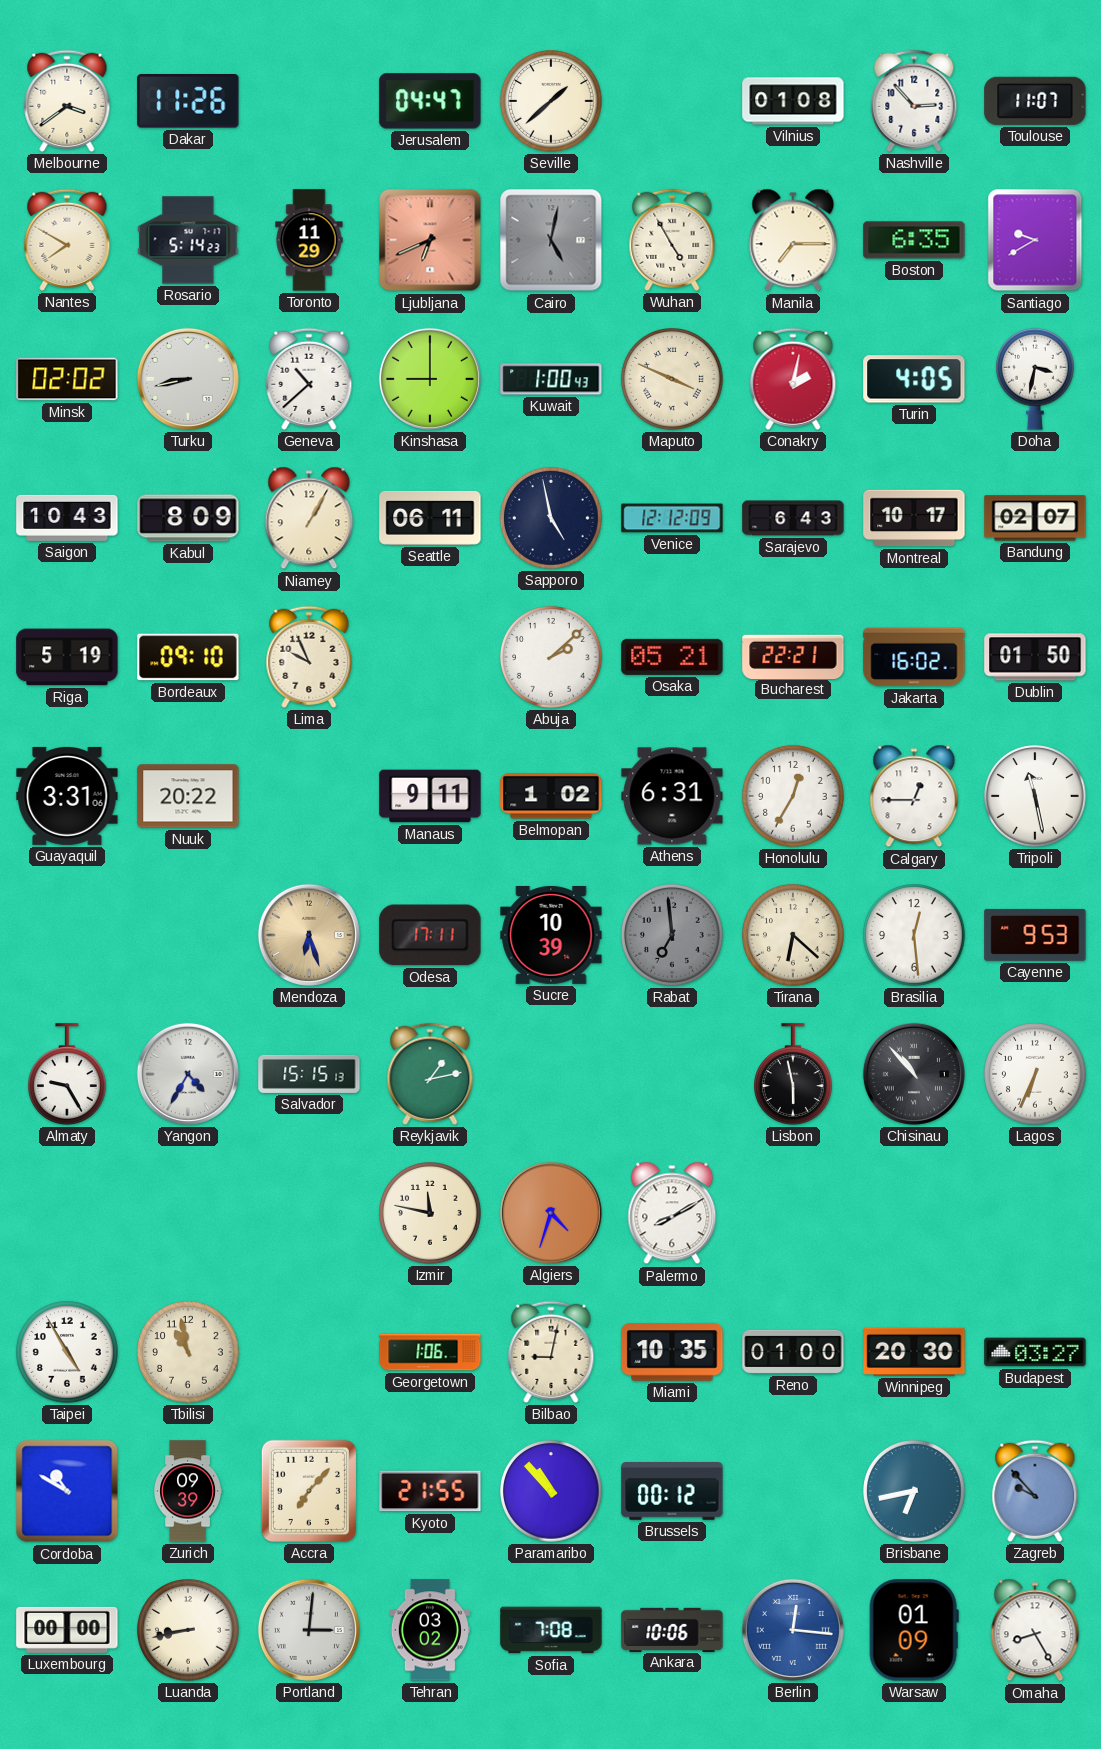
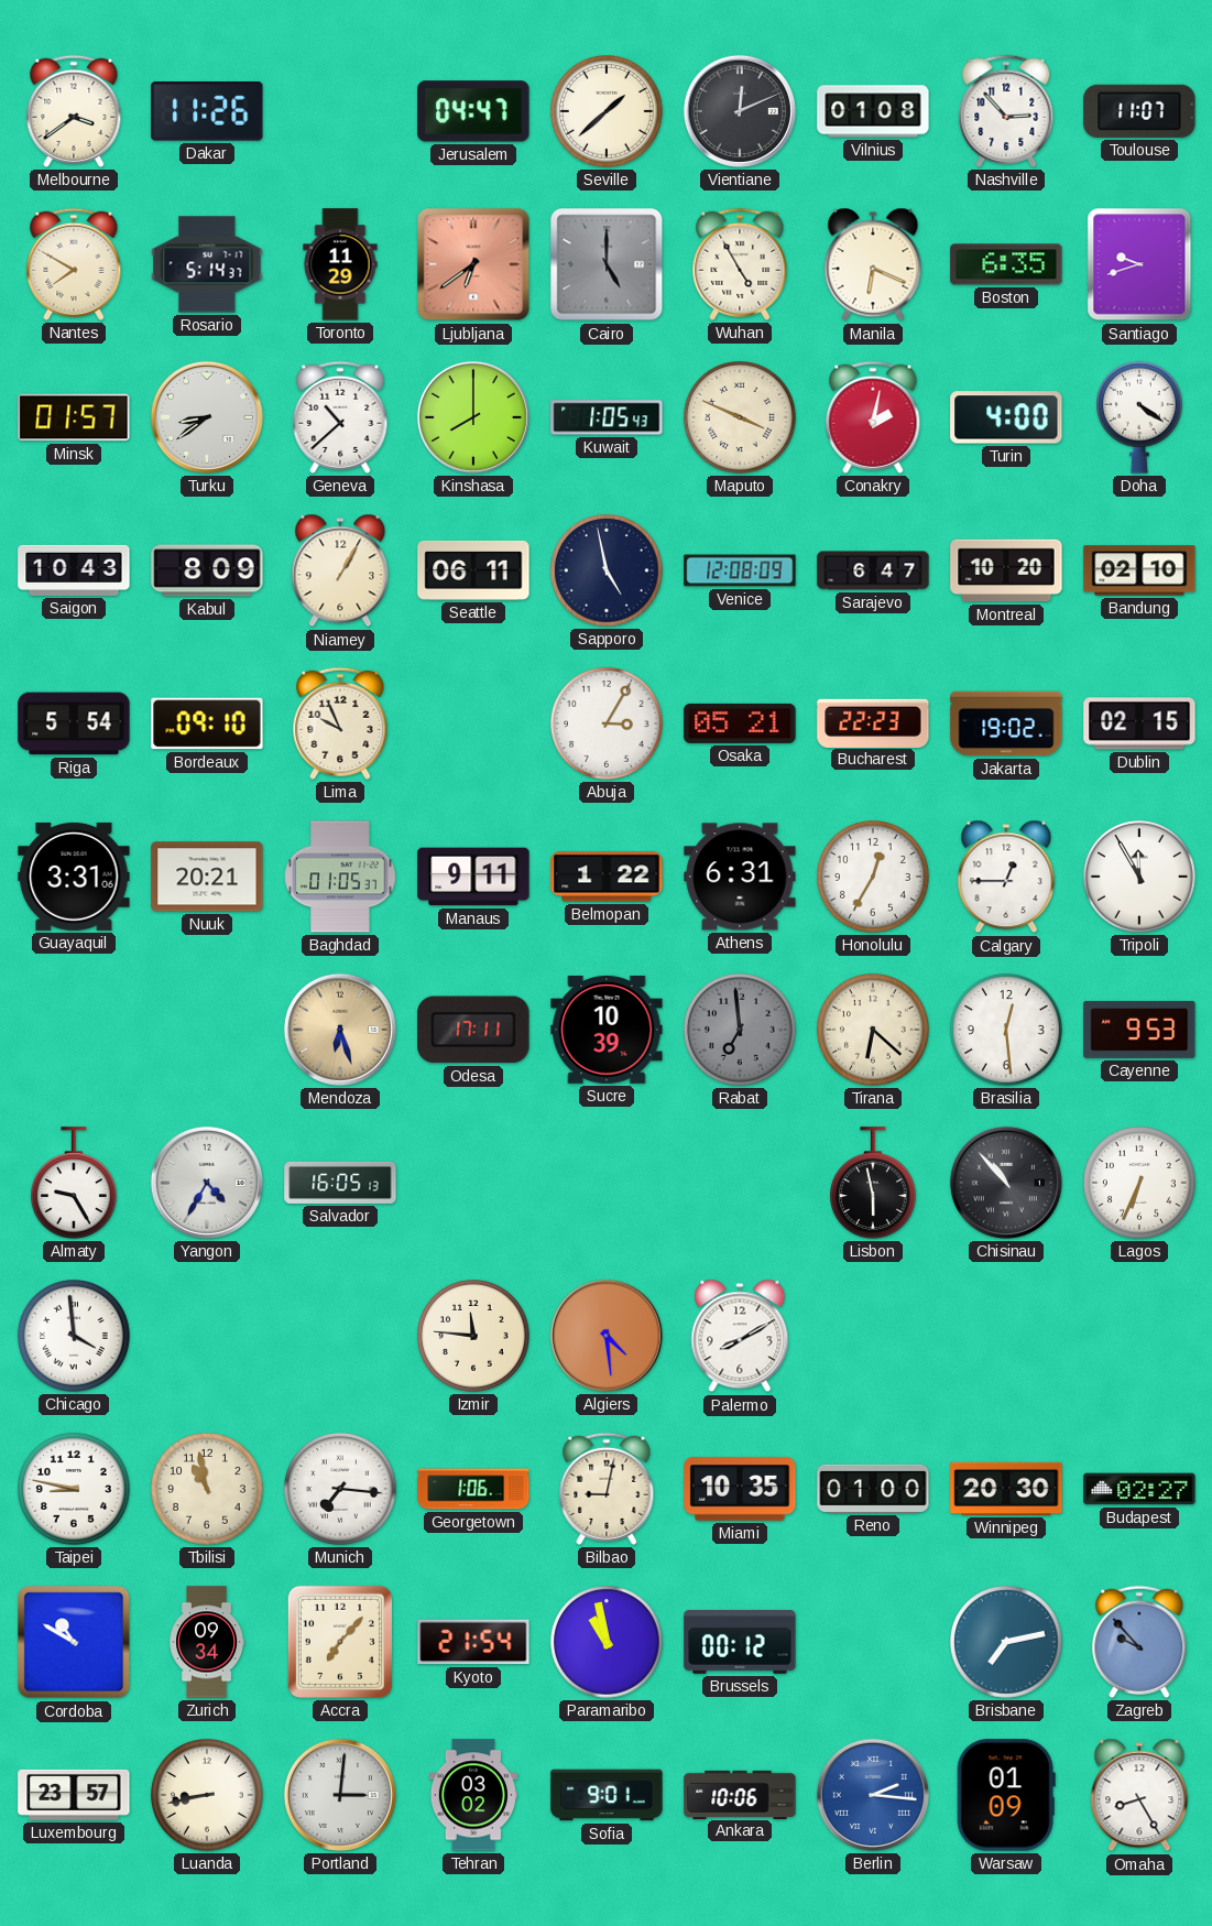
Vientiane: none -> 12:11 (740, 111)
Rosario: 5:14:23 -> 5:14:37 (207, 264)
Ljubljana: 6:41 -> 6:39 (473, 264)
Cairo: 5:02 -> 5:00 (607, 264)
Manila: 7:15 -> 6:19 (873, 264)
Santiago: 9:40 -> 9:42 (1139, 264)
Minsk: 02:02 -> 01:57 (74, 417)
Turku: 8:43 -> 8:39 (207, 417)
Kinshasa: 9:00 -> 8:00 (473, 417)
Kuwait: 1:00 -> 1:05 (607, 417)
Turin: 4:05 -> 4:00 (1006, 417)
Doha: 3:32 -> 4:21 (1140, 417)
Venice: 12:12 -> 12:08 (740, 570)
Sarajevo: 6:43 -> 6:47 (873, 570)
Montreal: 10:17 -> 10:20 (1006, 570)
Bandung: 02:07 -> 02:10 (1139, 570)
Riga: 5:19 -> 5:54 (74, 723)
Abuja: 2:08 -> 3:05 (607, 723)
Bucharest: 22:21 -> 22:23 (873, 722)
Jakarta: 16:02 -> 19:02 (1006, 723)
Dublin: 01:50 -> 02:15 (1139, 723)
Nuuk: 20:22 -> 20:21 (207, 877)
Baghdad: none -> 01:05 (340, 877)
Belmopan: 1:02 -> 1:22 (607, 877)
Tripoli: 11:28 -> 11:55 (1139, 877)
Salvador: 15:15 -> 16:05 (340, 1183)
Reykjavik: 1:13 -> none (430, 1074)
Chicago: none -> 3:59 (74, 1336)
Izmir: 11:47 -> 11:46 (473, 1336)
Algiers: 4:33 -> 4:29 (607, 1336)
Taipei: 4:55 -> 8:47 (74, 1489)
Munich: none -> 7:16 (340, 1489)
Budapest: 03:27 -> 02:27 (1139, 1489)
Zurich: 09:39 -> 09:34 (207, 1642)
Kyoto: 21:55 -> 21:54 (473, 1642)
Paramaribo: 10:53 -> 10:58 (607, 1642)
Brisbane: 6:43 -> 7:13 (1006, 1642)
Luxembourg: 00:00 -> 23:57 (74, 1795)
Sofia: 7:08 -> 9:01 (607, 1795)
Berlin: 12:16 -> 2:16 (873, 1795)
